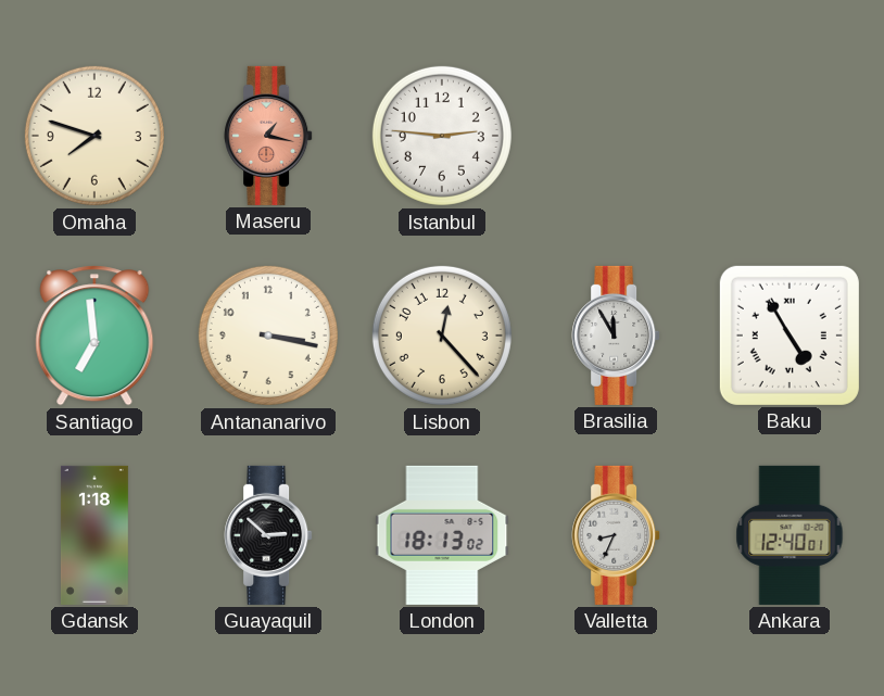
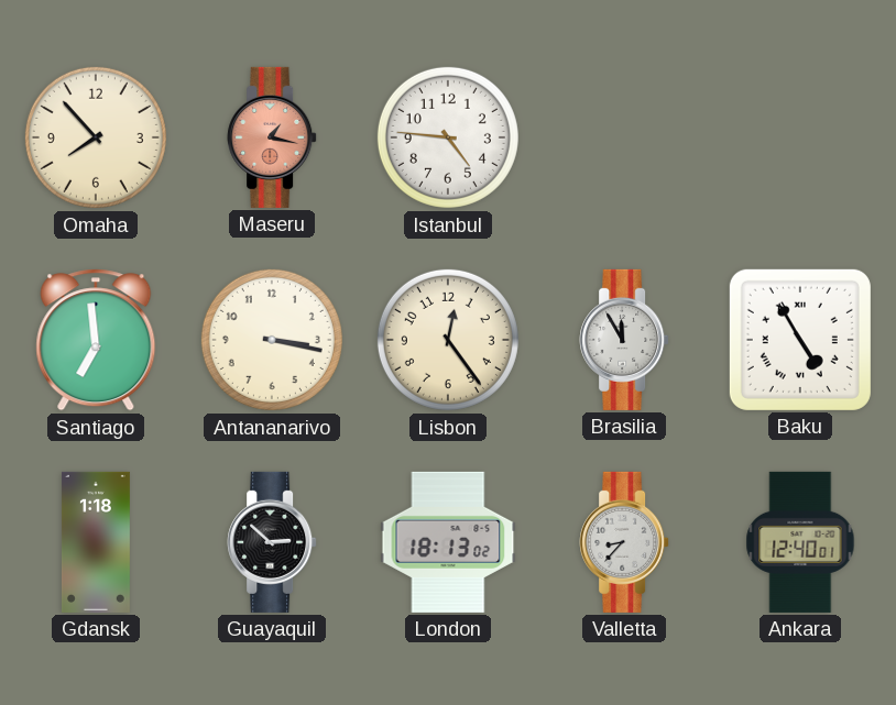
Omaha: 7:48 -> 7:53 (96, 137)
Istanbul: 2:46 -> 4:46 (448, 137)
Lisbon: 12:23 -> 12:24 (448, 340)
Valletta: 8:34 -> 8:37 (624, 542)
